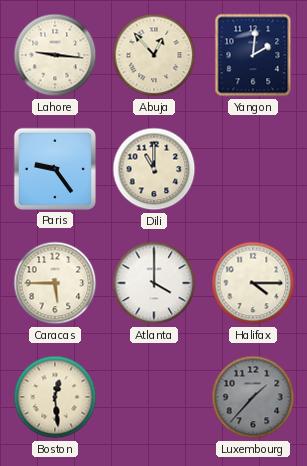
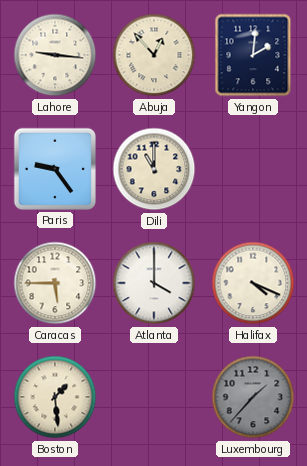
Halifax: 4:15 -> 4:19 (253, 283)
Boston: 12:29 -> 1:29 (55, 397)
